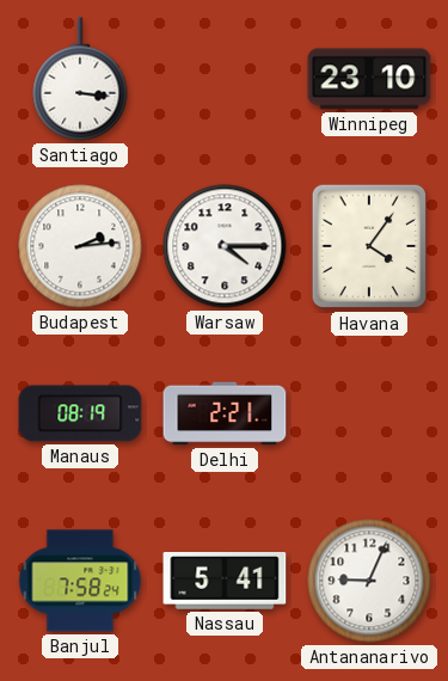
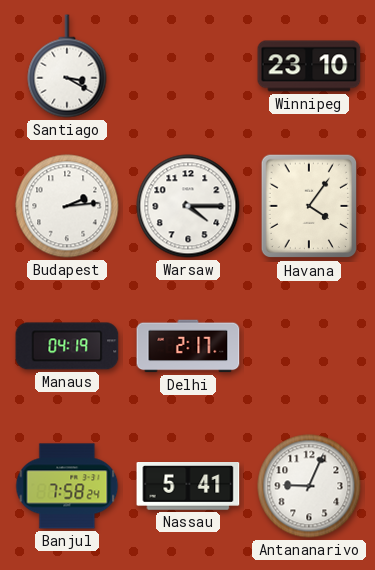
Santiago: 3:16 -> 3:20 (67, 66)
Manaus: 08:19 -> 04:19 (67, 346)
Delhi: 2:21 -> 2:17 (188, 346)
